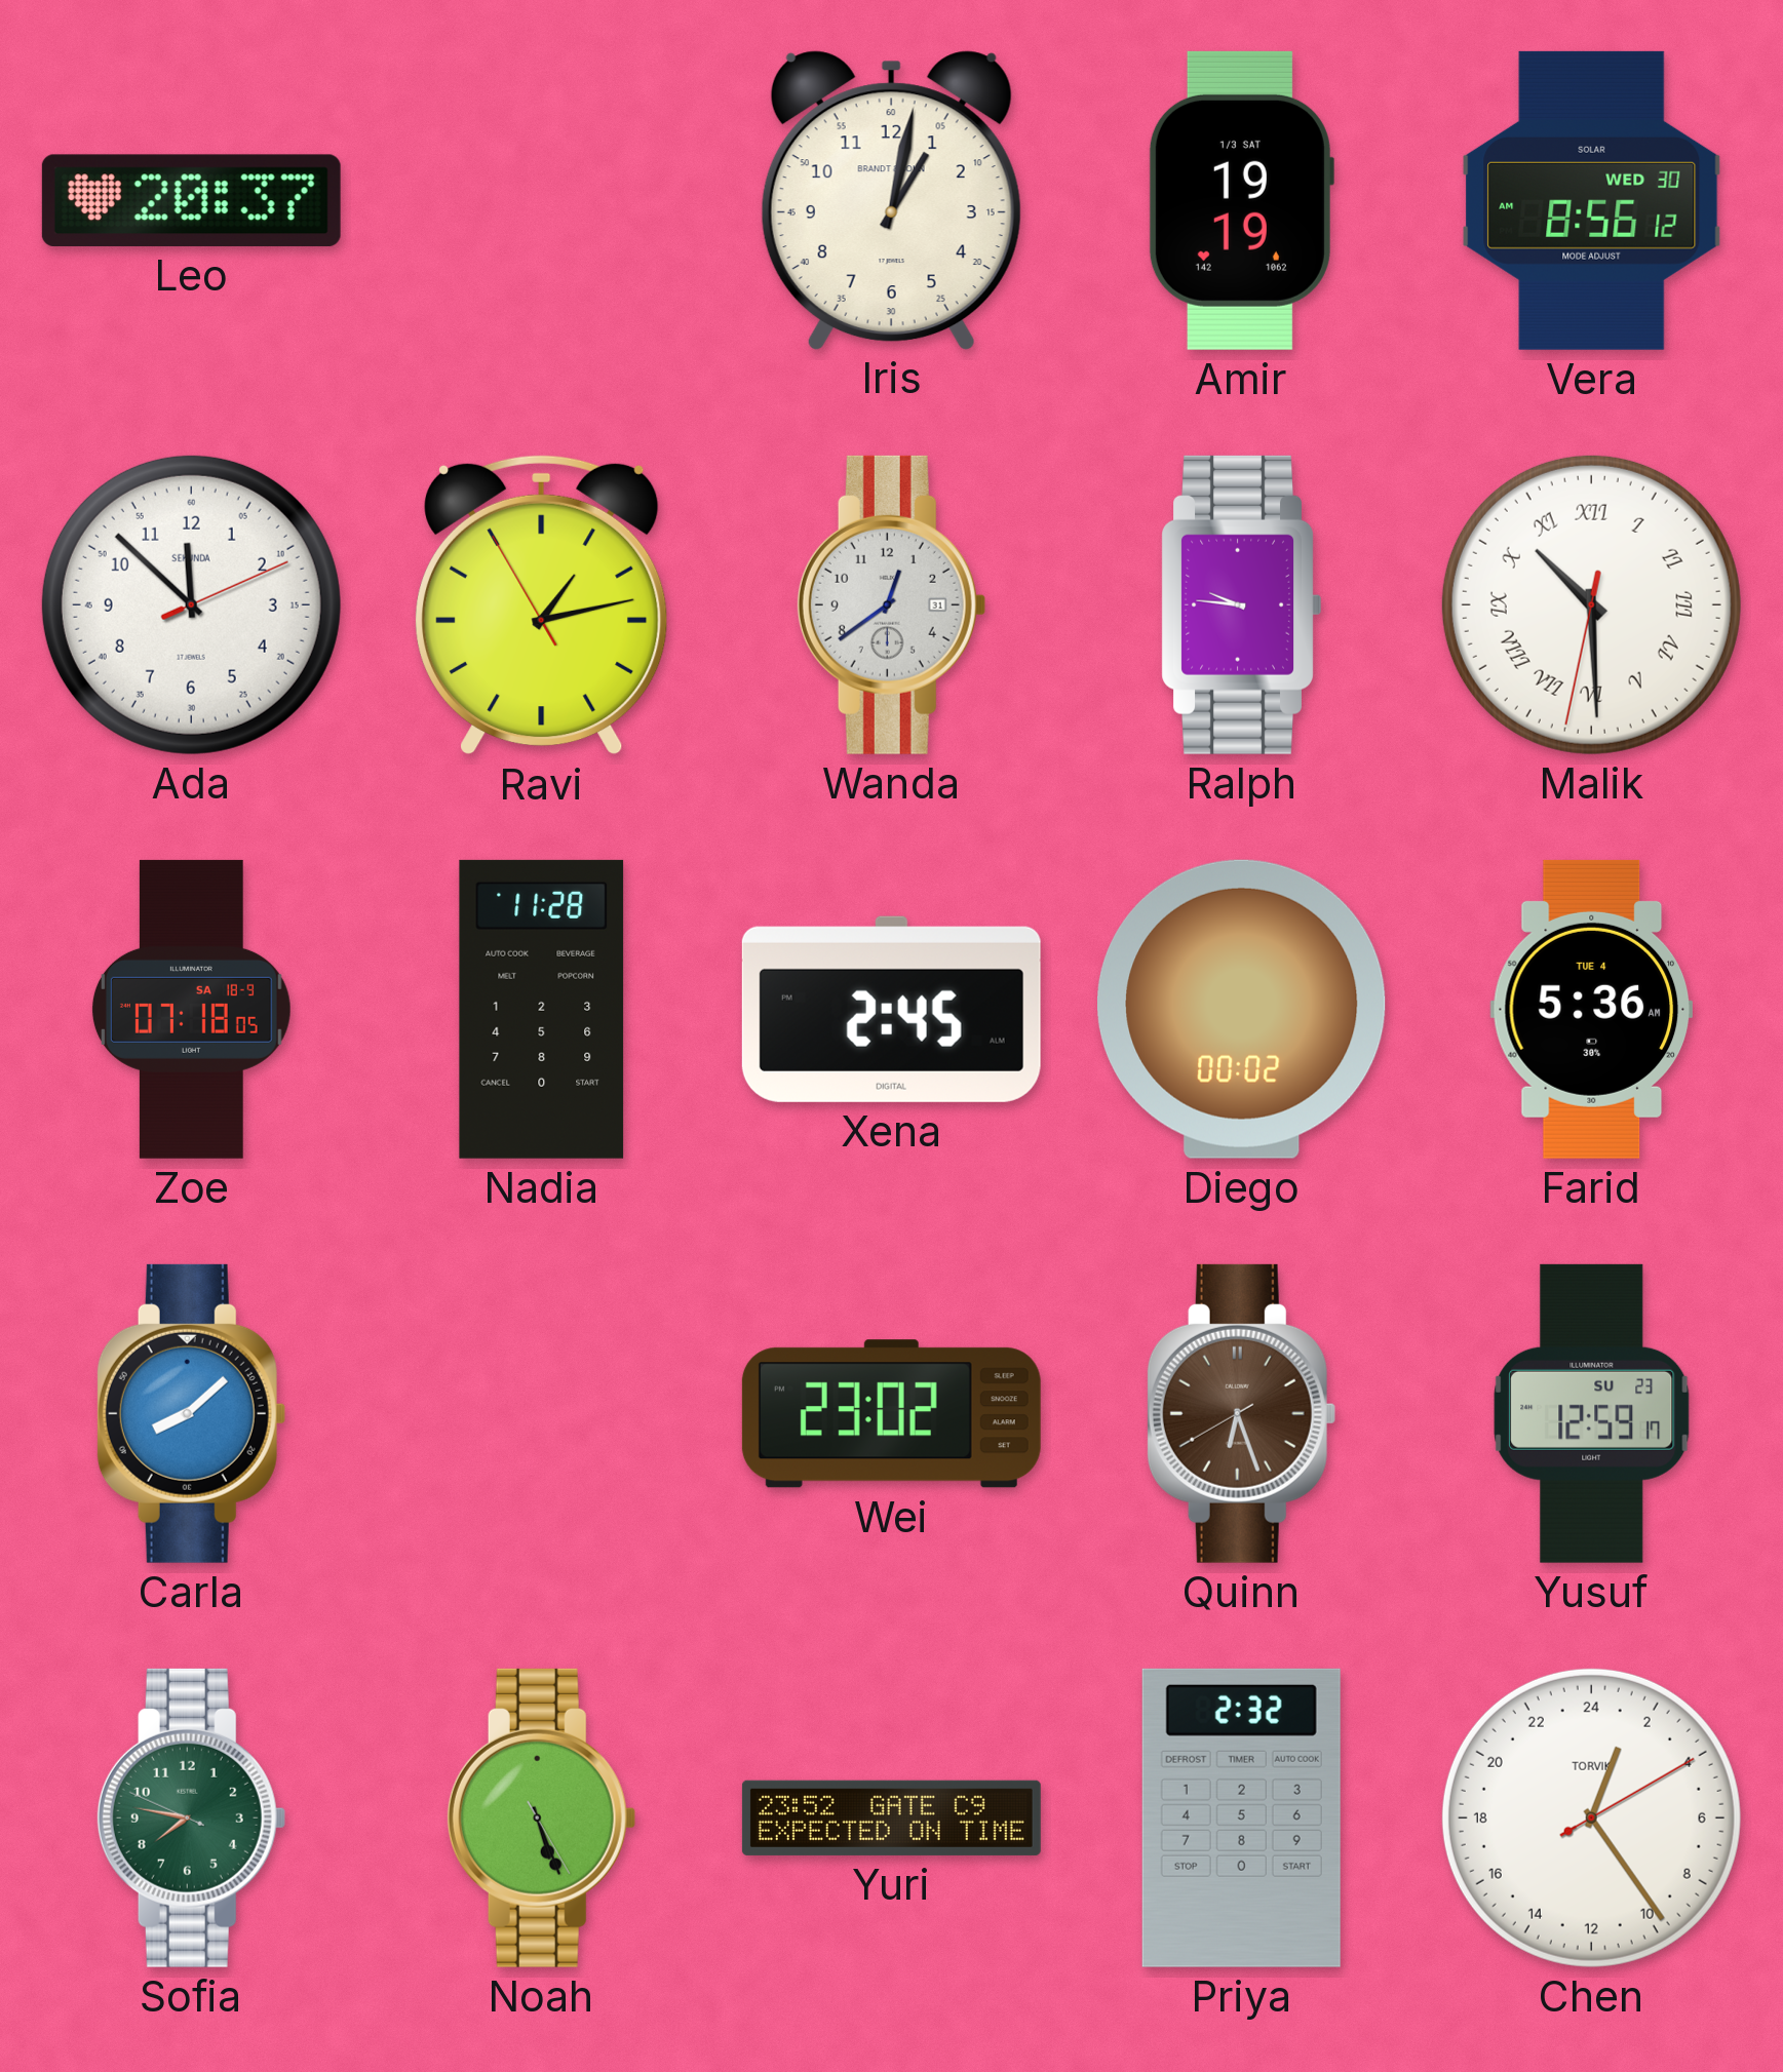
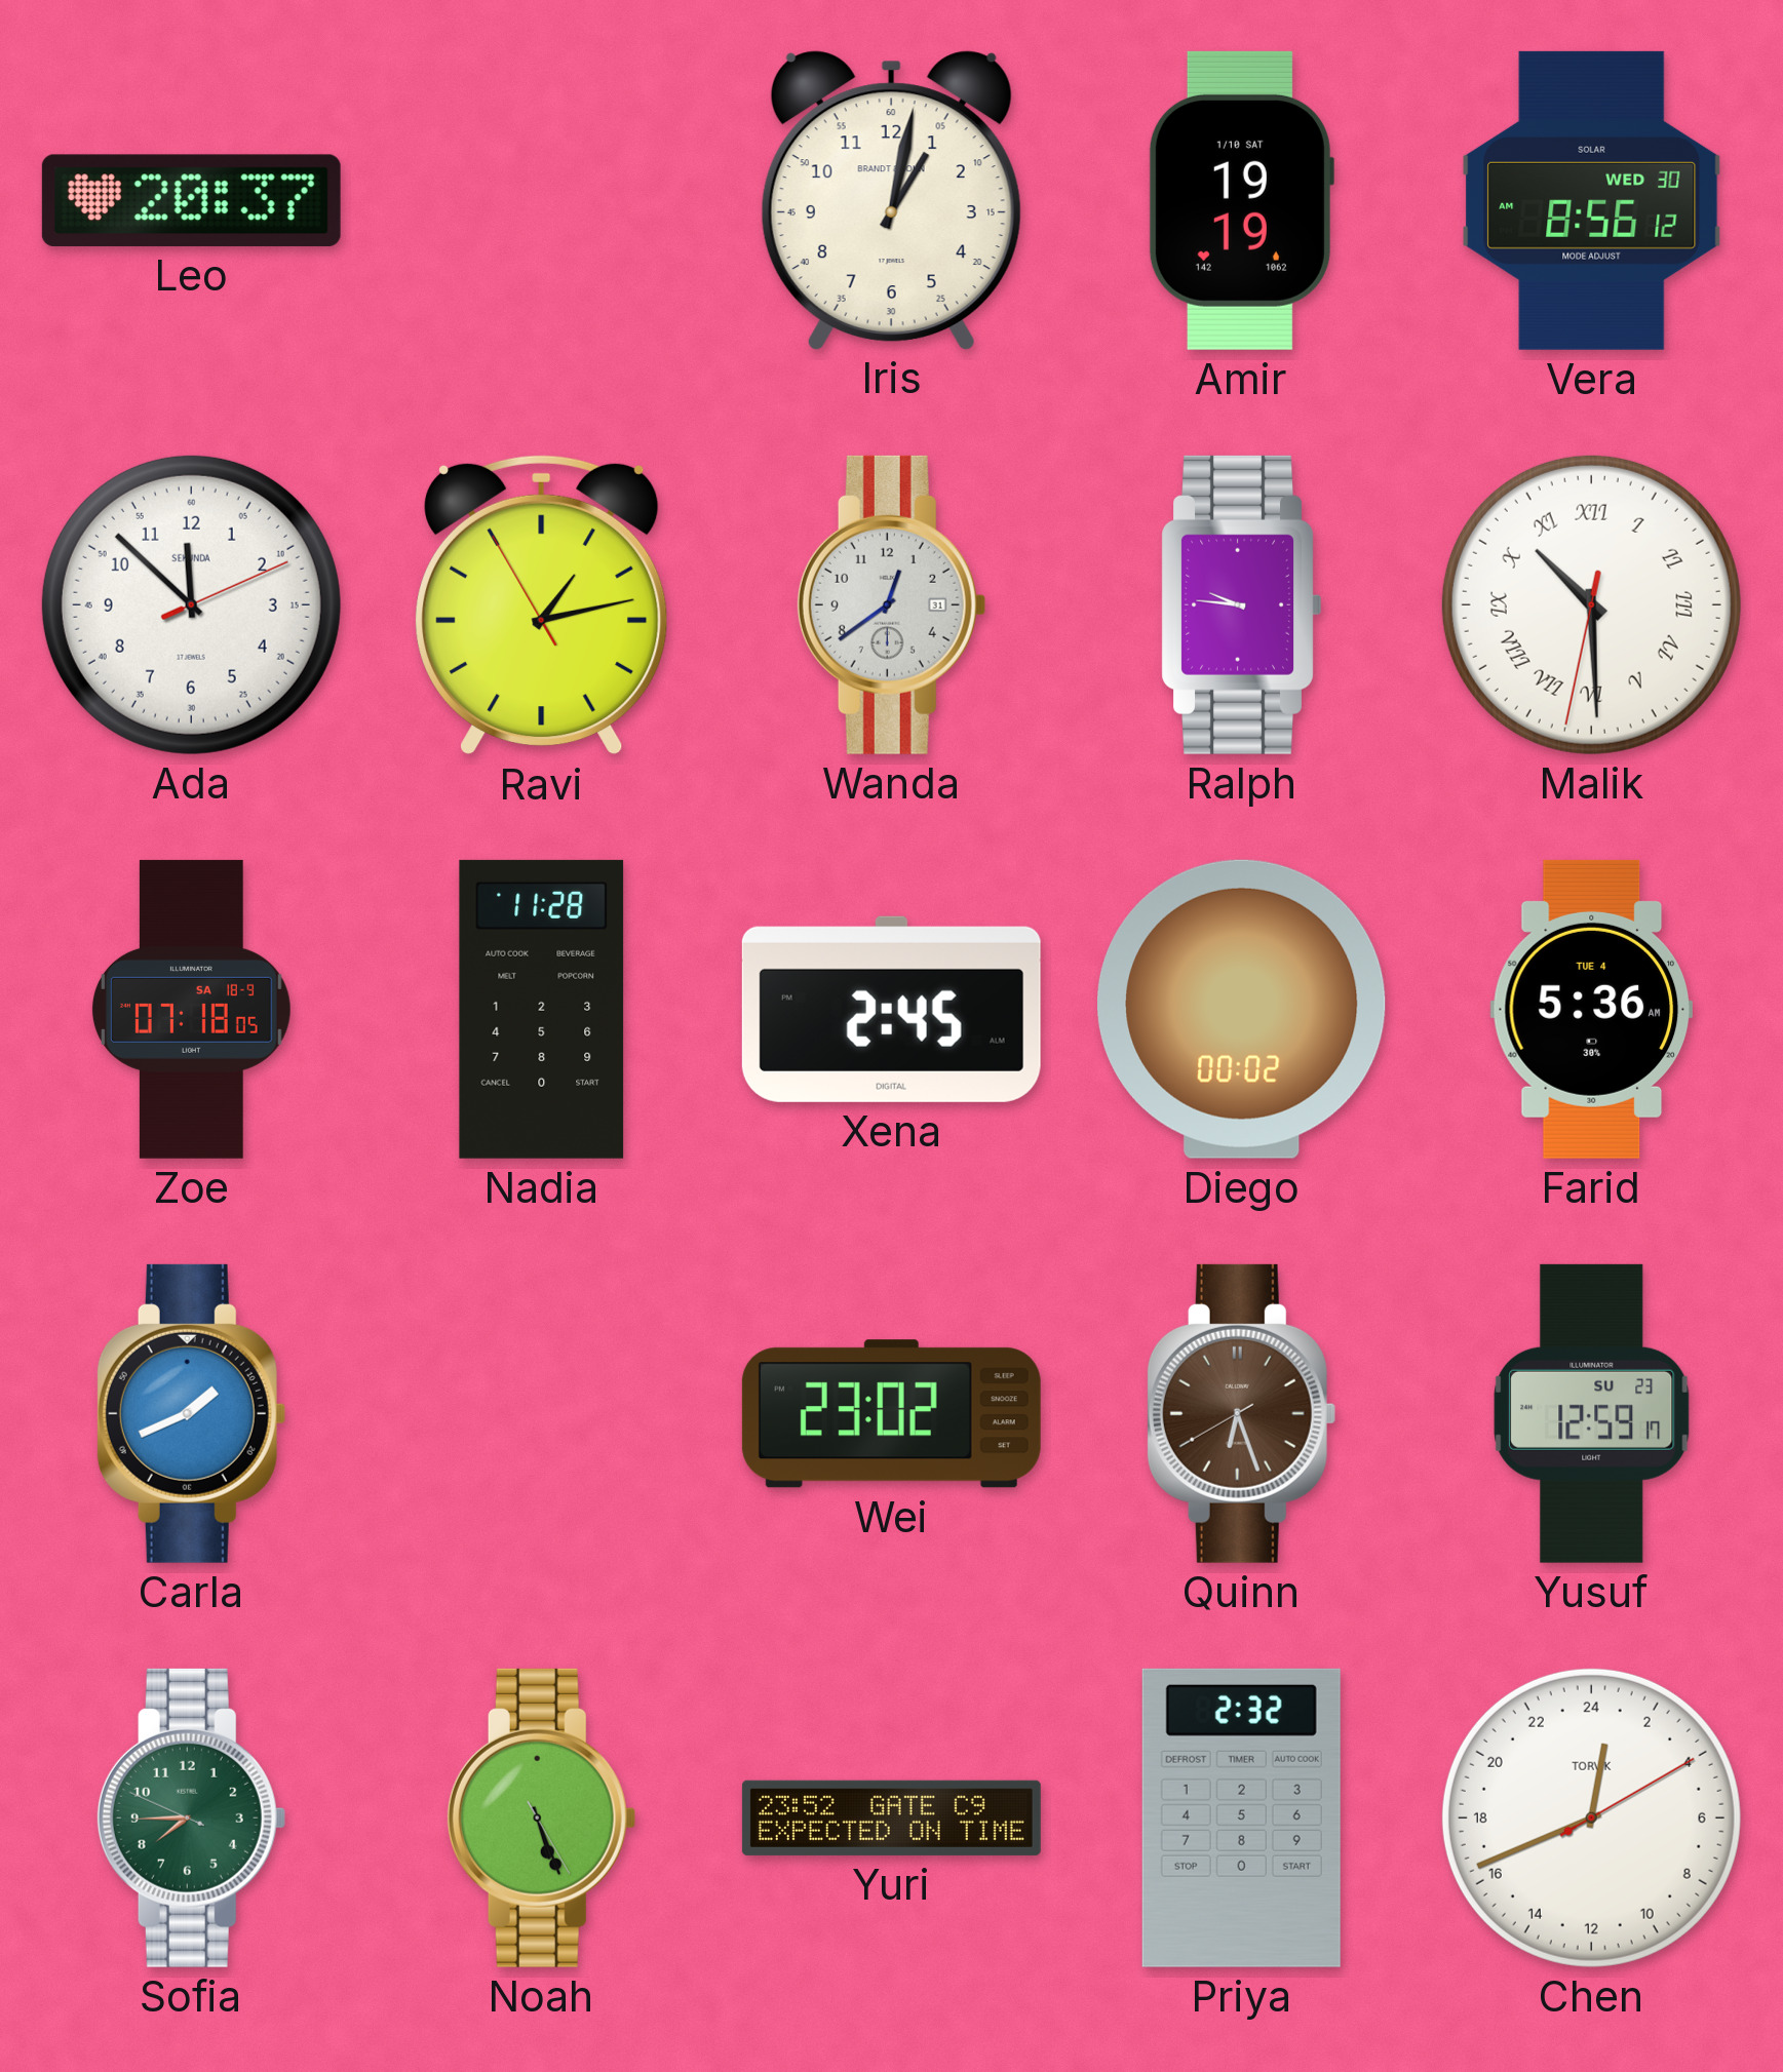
Amir date: 1/3 SAT -> 1/10 SAT (1241, 200)
Carla: 8:08 -> 1:41 (191, 1413)
Sofia: 7:46 -> 7:44 (191, 1817)
Chen: 1:24 -> 0:41 (1591, 1817)
